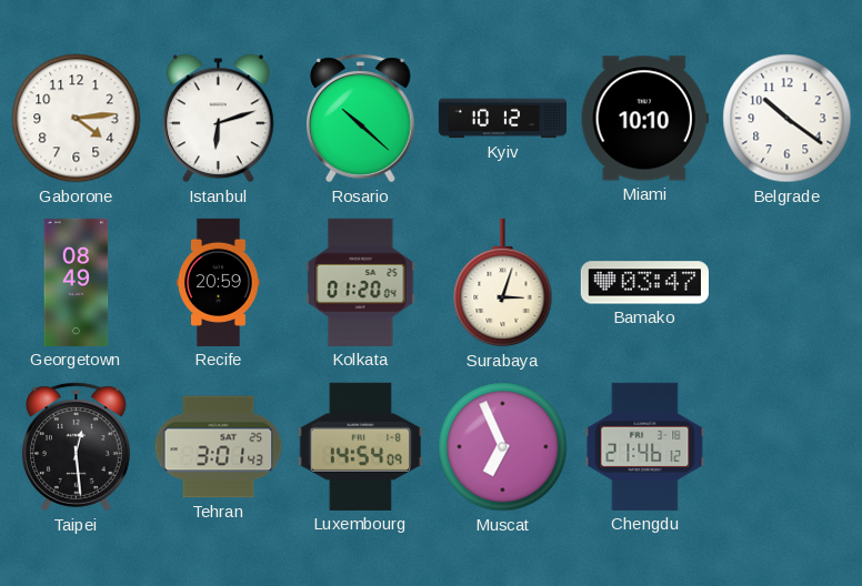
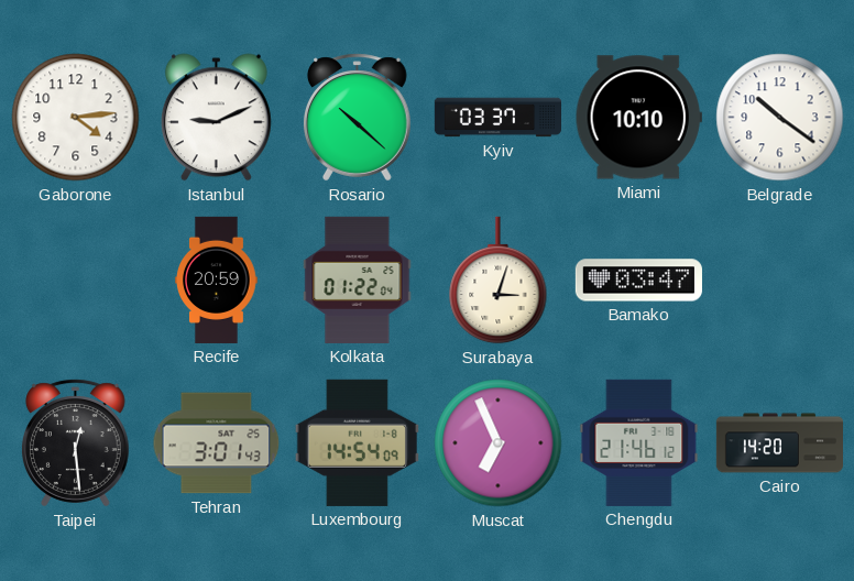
Istanbul: 6:12 -> 9:11 (216, 118)
Kyiv: 10:12 -> 03:37 (497, 118)
Georgetown: 08:49 -> none (77, 282)
Kolkata: 01:20 -> 01:22 (358, 279)
Cairo: none -> 14:20 (779, 443)
